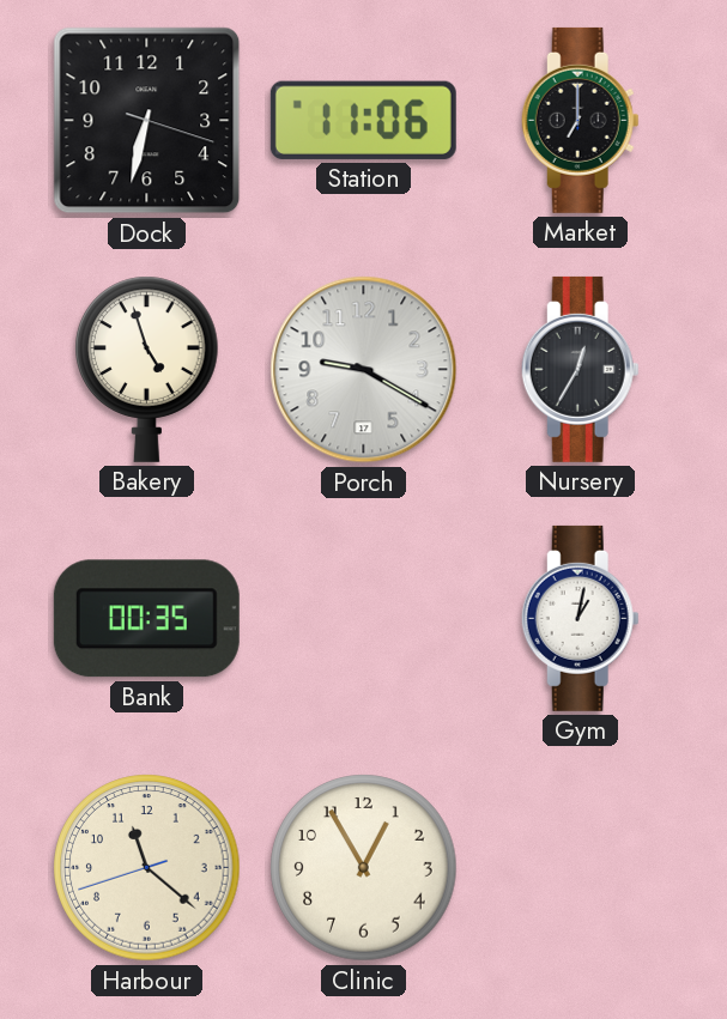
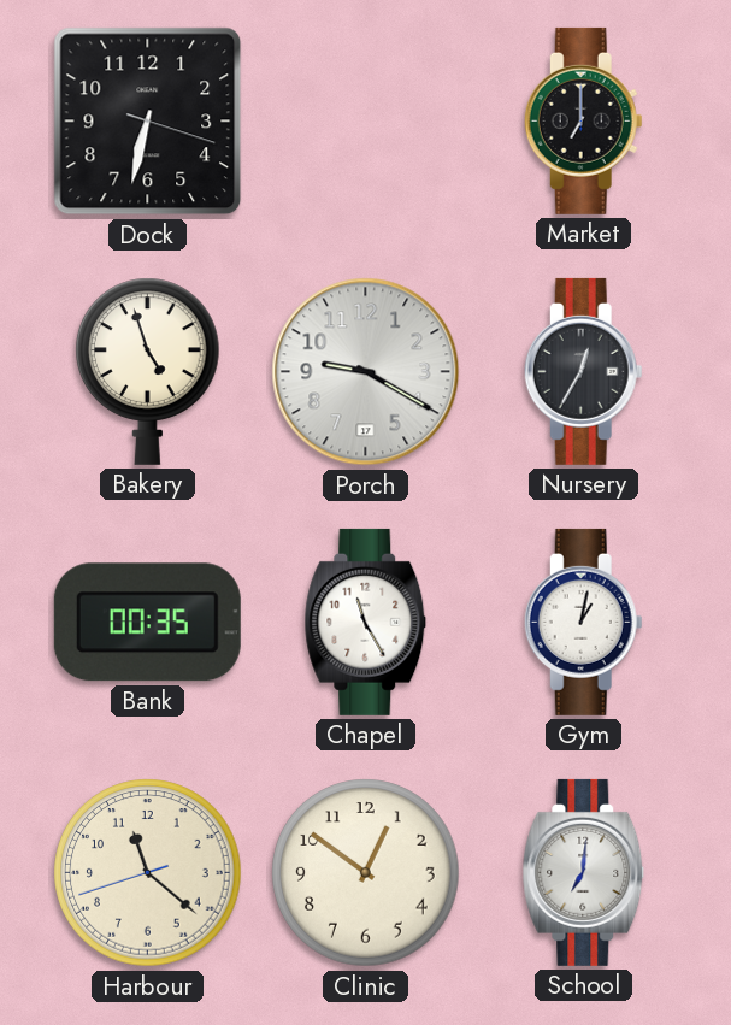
Station: 11:06 -> none (363, 120)
Chapel: none -> 11:25 (366, 622)
Clinic: 12:55 -> 12:51 (366, 873)
School: none -> 7:01 (584, 872)
